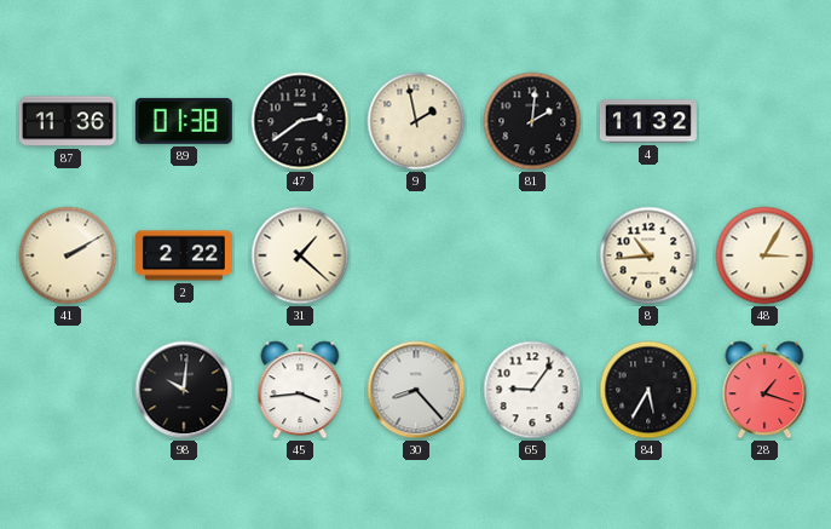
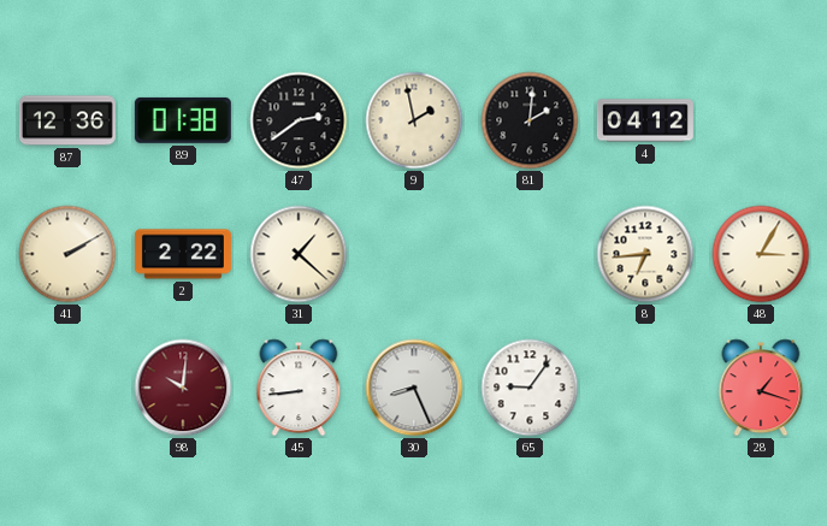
87: 11:36 -> 12:36 (67, 120)
4: 11:32 -> 04:12 (645, 120)
8: 10:44 -> 6:44 (645, 254)
98 dial: black -> burgundy (183, 388)
45: 3:44 -> 8:44 (299, 388)
30: 8:23 -> 8:26 (414, 388)
84: 5:35 -> none (648, 390)
